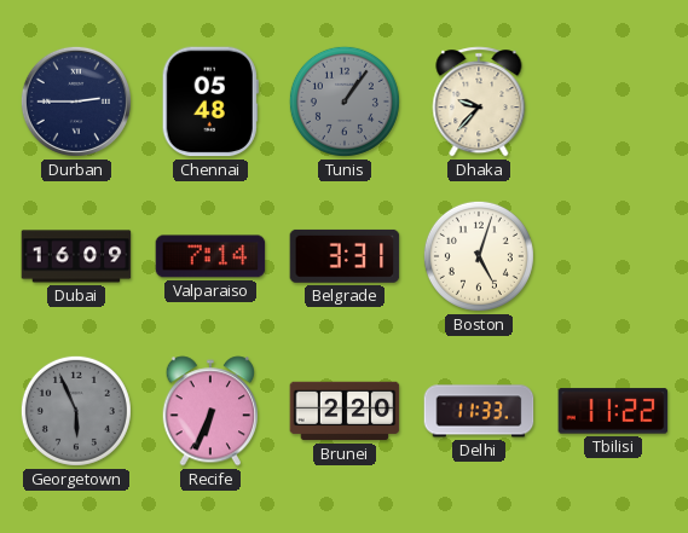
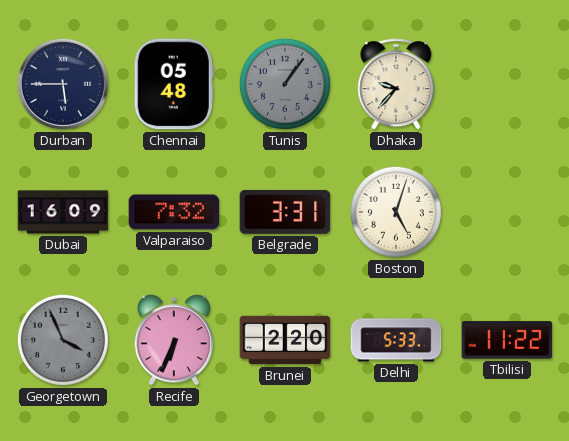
Durban: 2:45 -> 5:45 (63, 84)
Valparaiso: 7:14 -> 7:32 (174, 212)
Georgetown: 5:56 -> 3:56 (63, 340)
Delhi: 11:33 -> 5:33 (396, 340)
